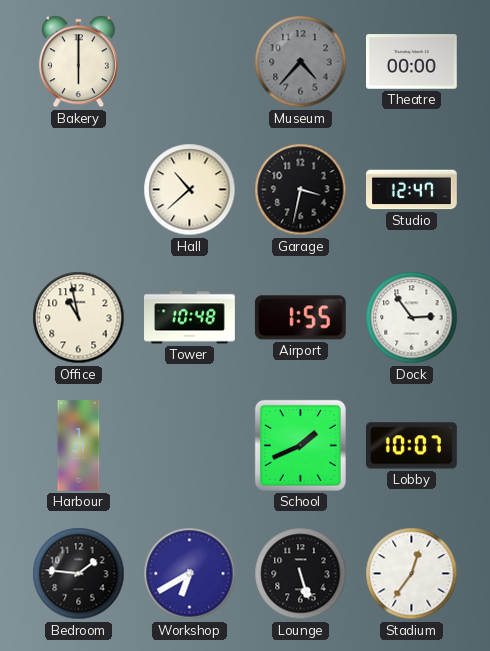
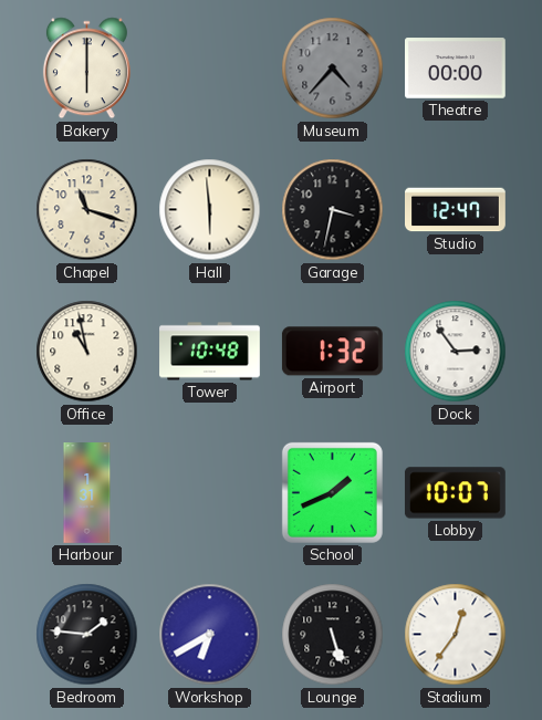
Chapel: none -> 11:18 (87, 210)
Hall: 10:38 -> 5:59 (210, 210)
Airport: 1:55 -> 1:32 (332, 352)
